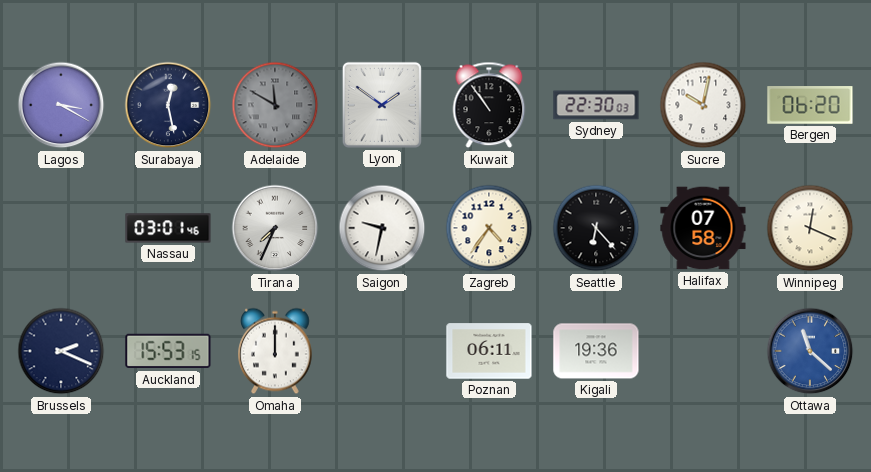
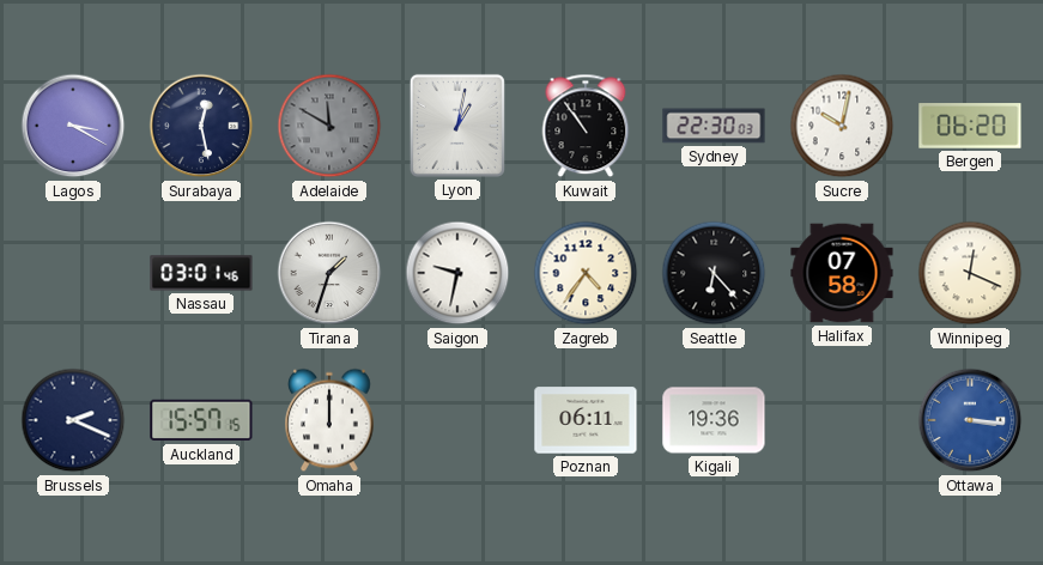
Lyon: 1:51 -> 1:02 (457, 126)
Tirana: 7:34 -> 1:33 (329, 273)
Auckland: 15:53 -> 15:57 (201, 420)
Ottawa: 11:22 -> 3:16 (970, 420)
